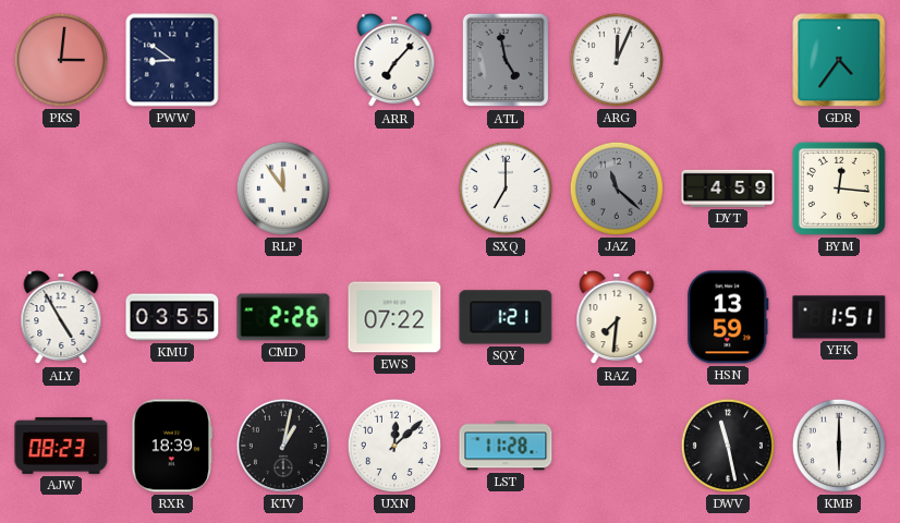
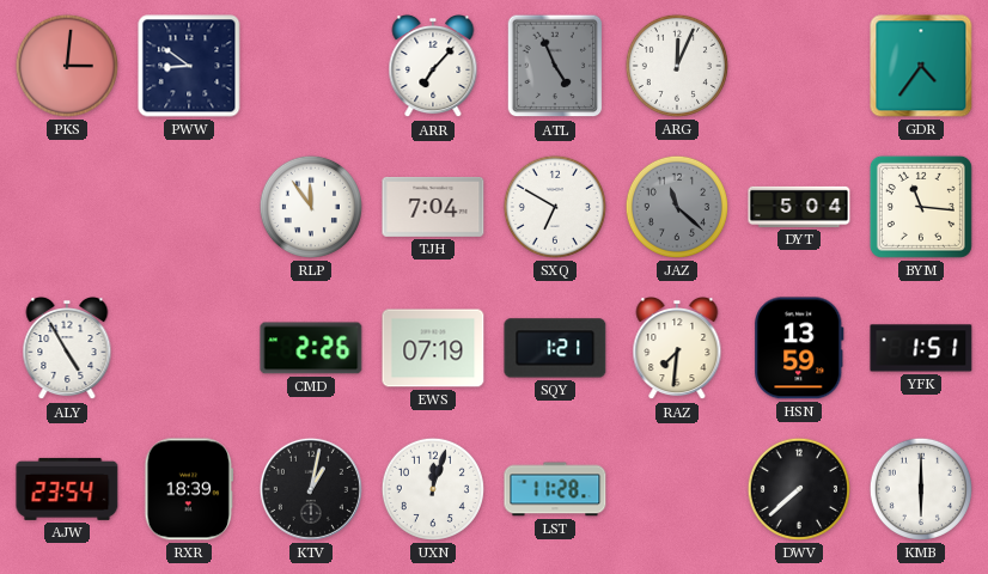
ATL: 4:58 -> 4:56 (555, 66)
TJH: none -> 7:04 (433, 207)
SXQ: 7:00 -> 6:50 (555, 207)
DYT: 4:59 -> 5:04 (799, 207)
BYM: 12:16 -> 11:16 (921, 207)
KMU: 03:55 -> none (172, 317)
EWS: 07:22 -> 07:19 (433, 348)
AJW: 08:23 -> 23:54 (67, 489)
UXN: 12:08 -> 12:03 (433, 489)
DWV: 11:28 -> 7:38 (799, 489)
